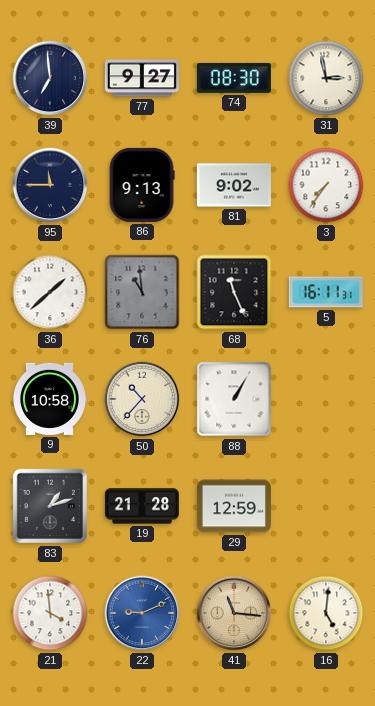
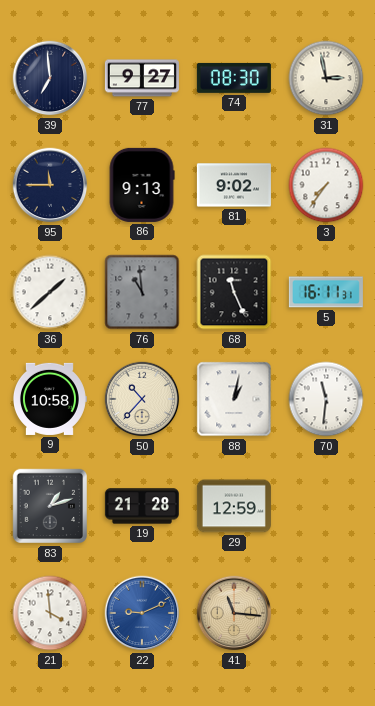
88: 1:05 -> 1:02 (234, 399)
70: none -> 11:31 (326, 399)
16: 5:01 -> none (326, 613)
